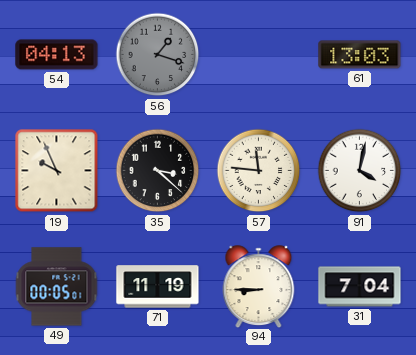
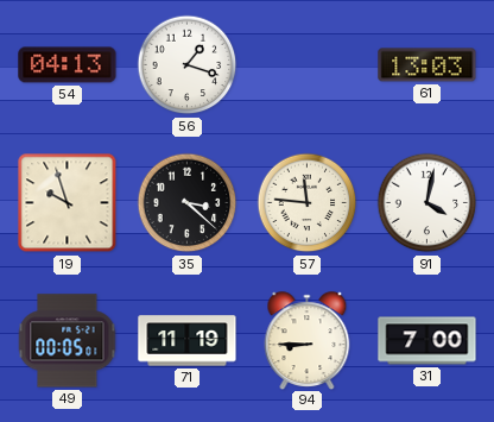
56 dial: grey -> white (188, 65)
19: 9:56 -> 9:57 (68, 203)
31: 7:04 -> 7:00 (427, 341)
